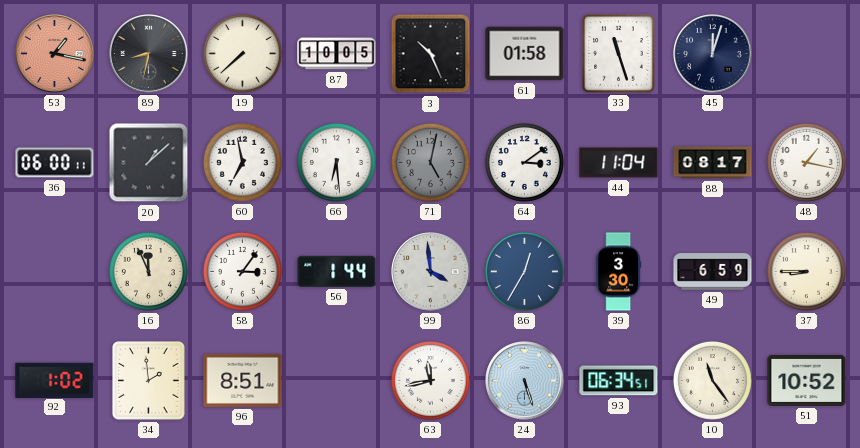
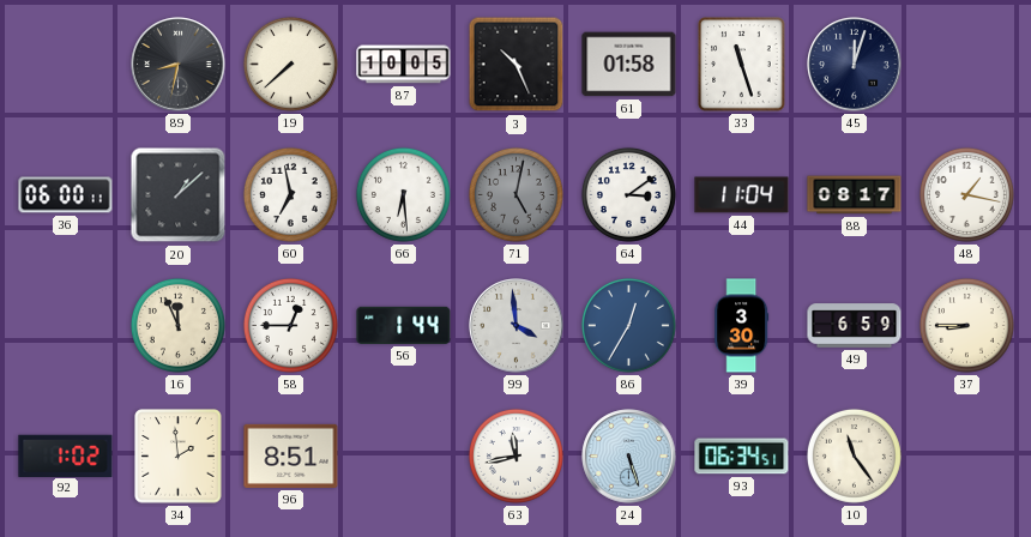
53: 1:17 -> none (55, 54)
58: 3:06 -> 12:45 (290, 325)
51: 10:52 -> none (807, 380)
